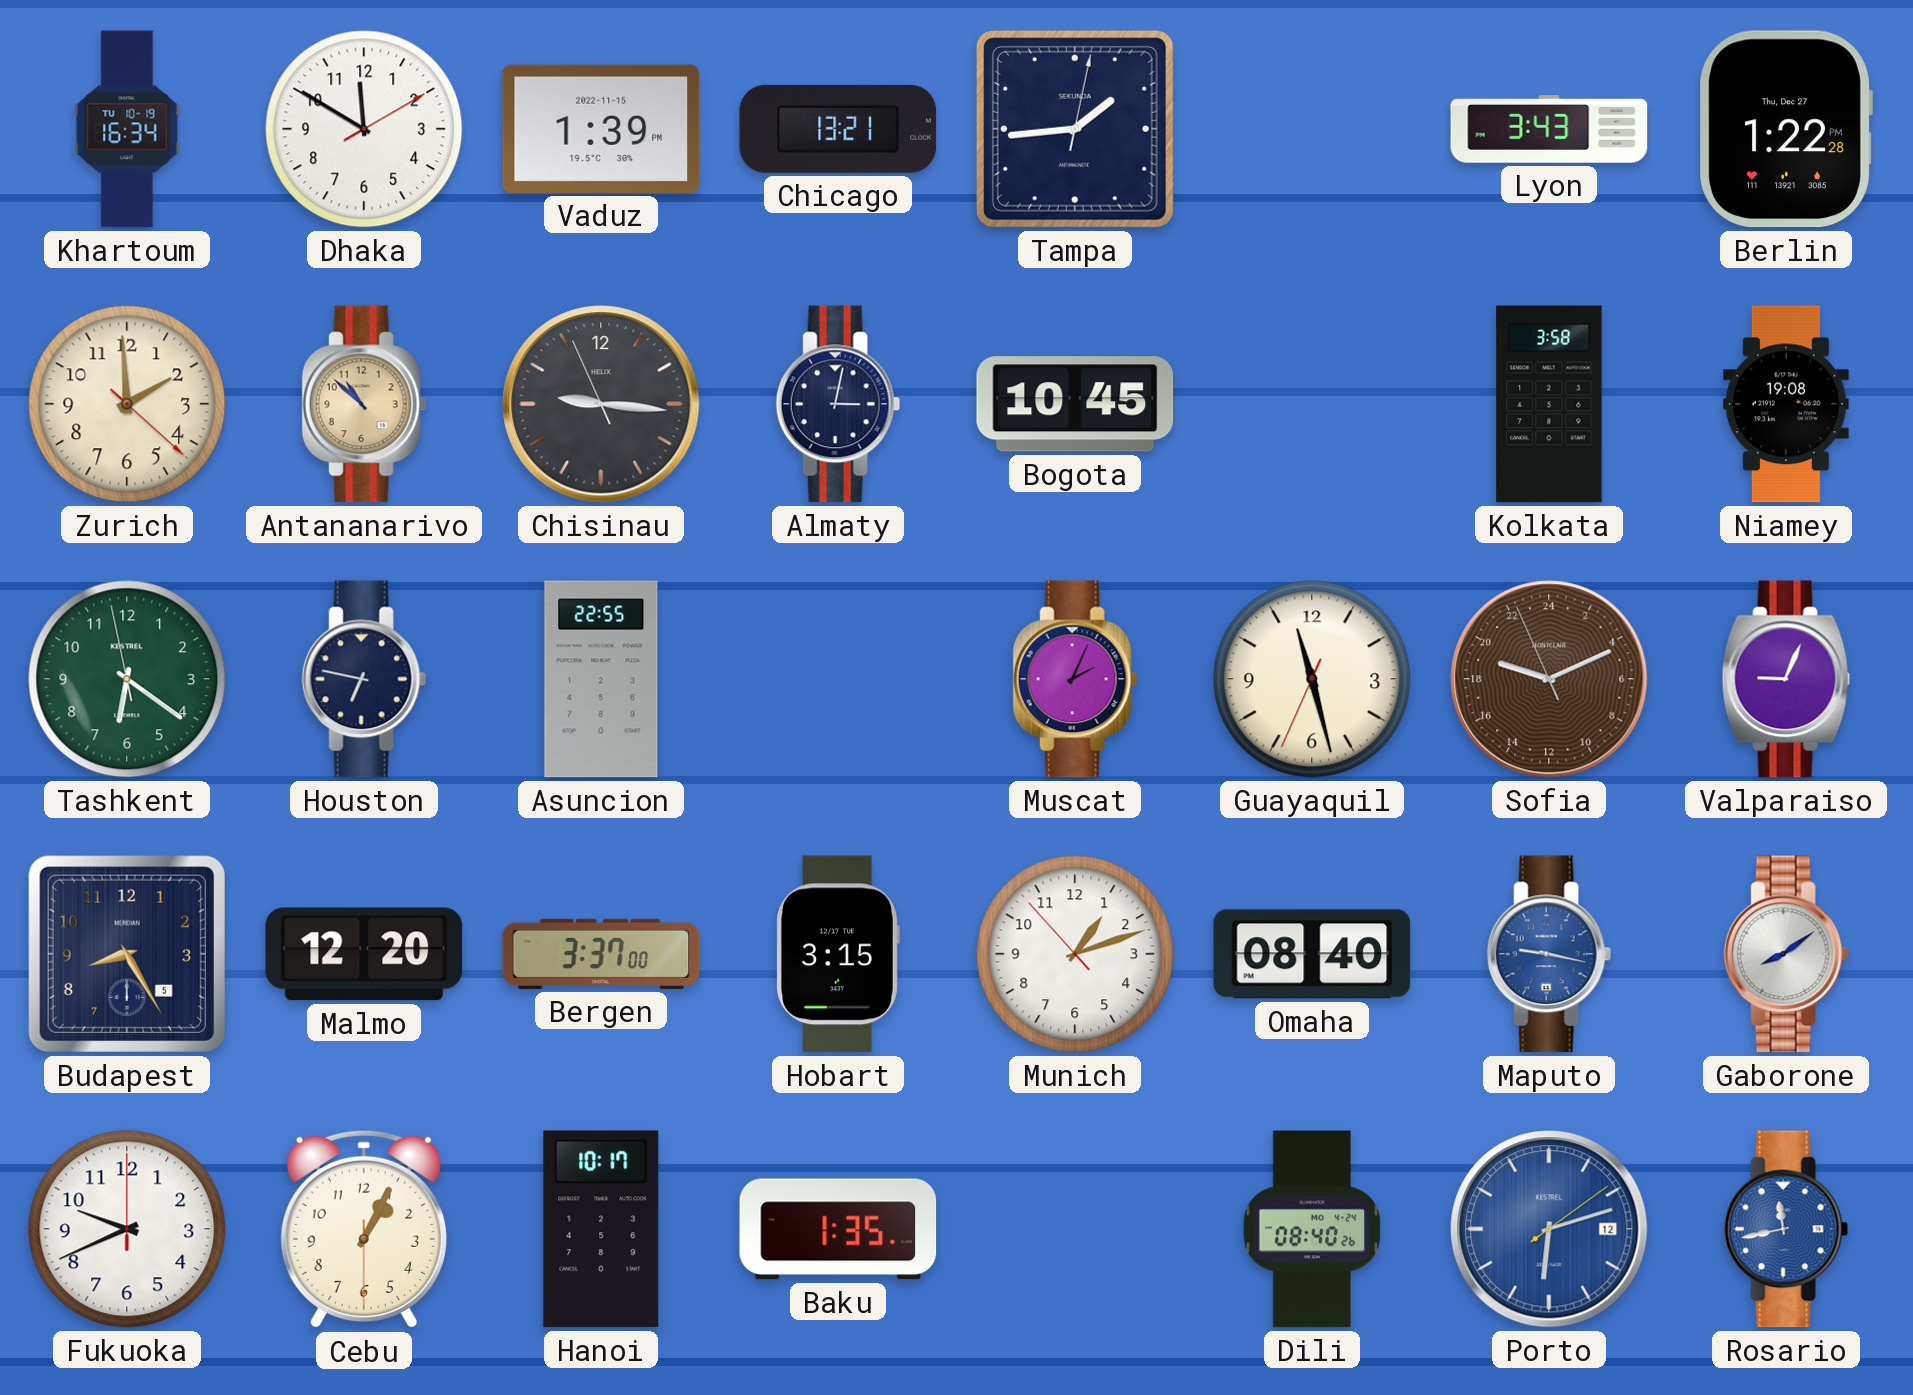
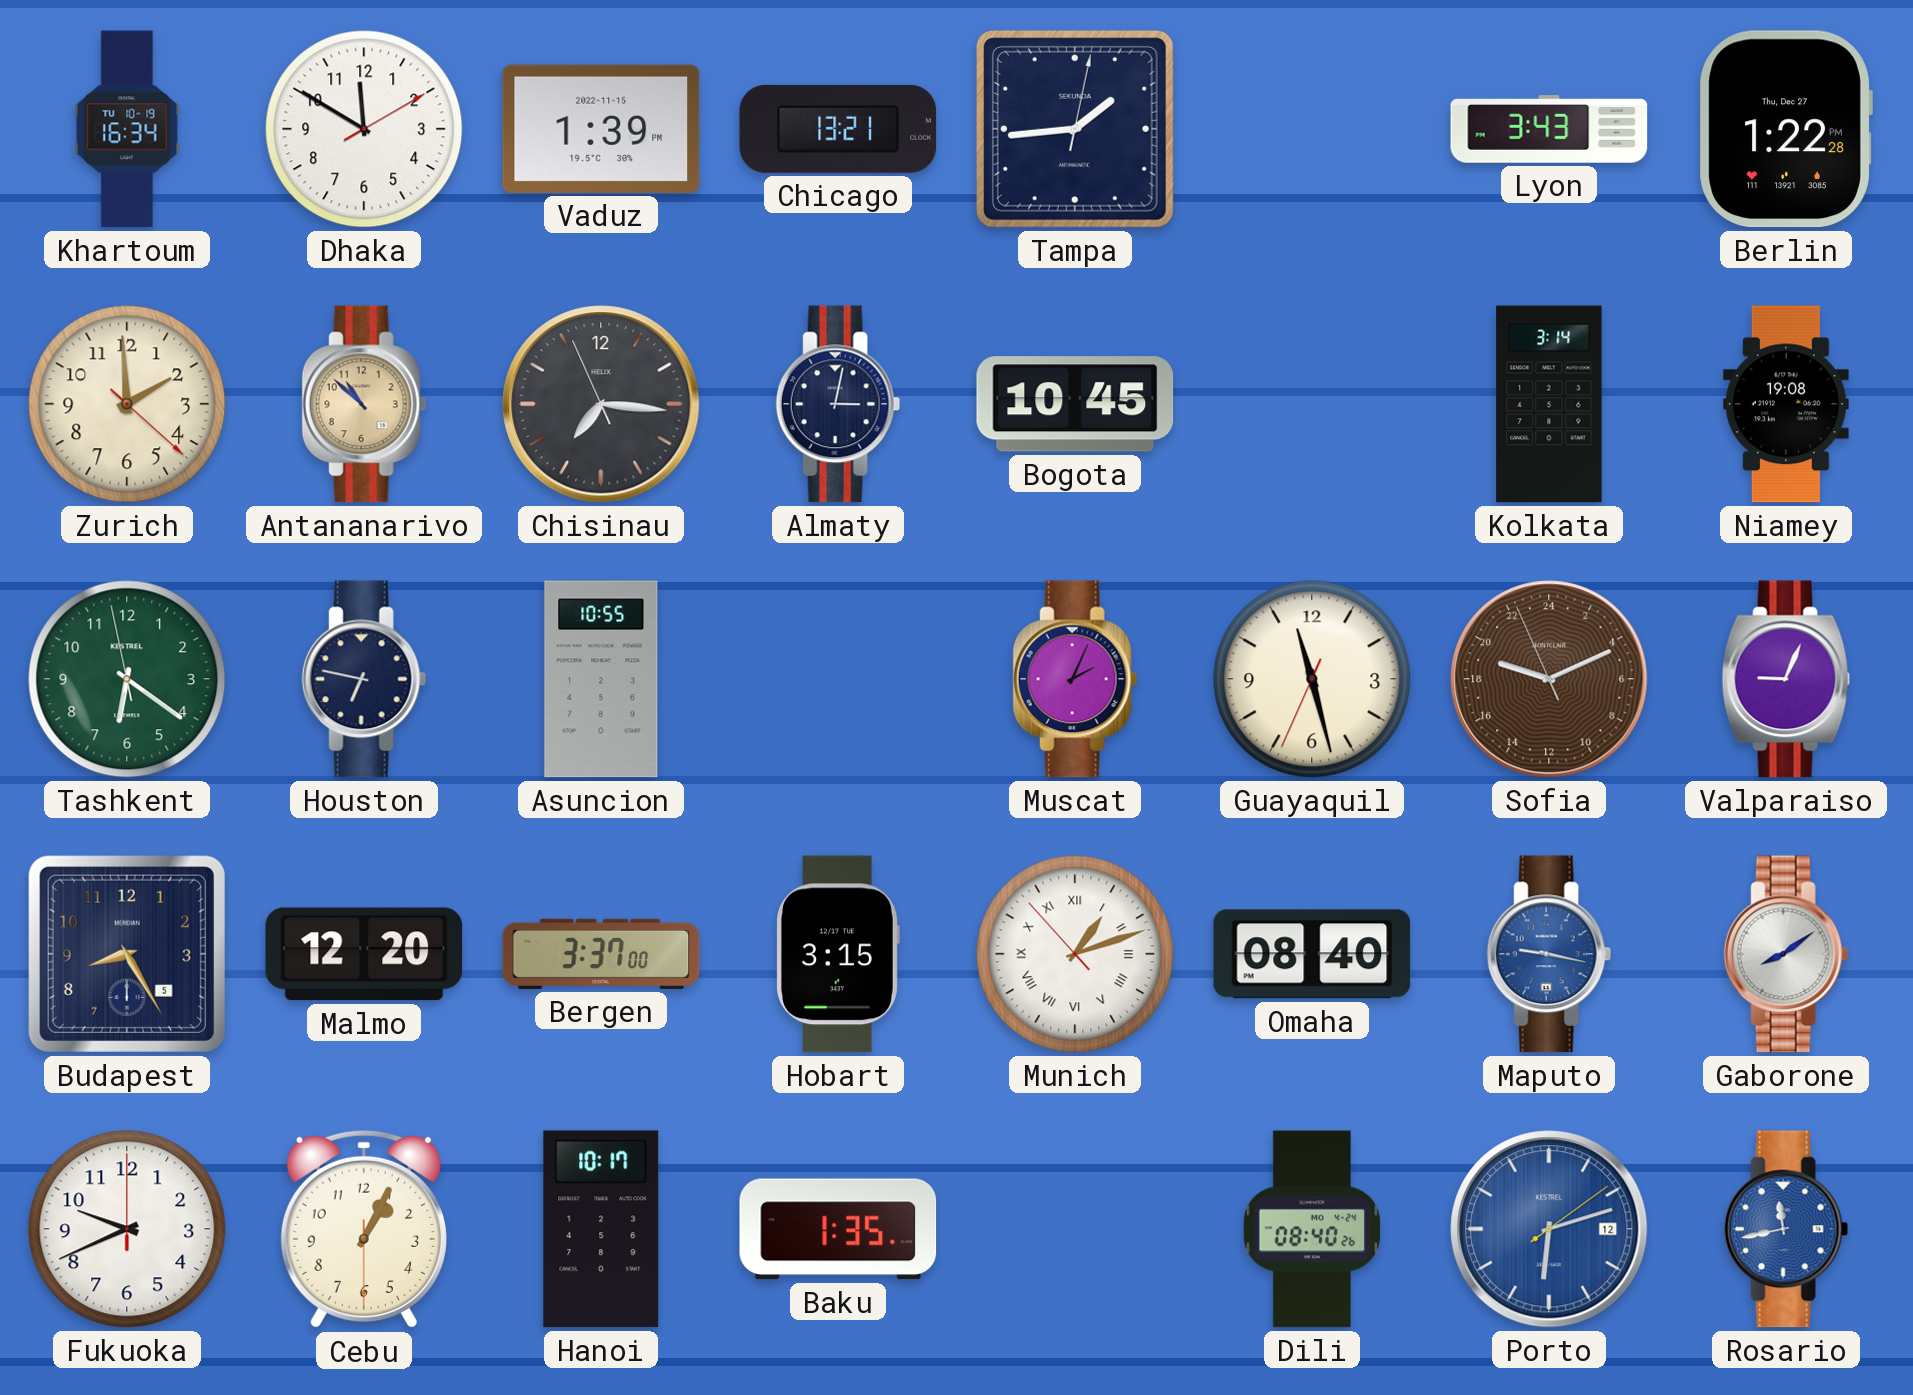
Chisinau: 9:15 -> 7:15 (601, 404)
Kolkata: 3:58 -> 3:14 (1549, 404)
Asuncion: 22:55 -> 10:55 (601, 679)
Munich numerals: Arabic -> Roman (1075, 954)
